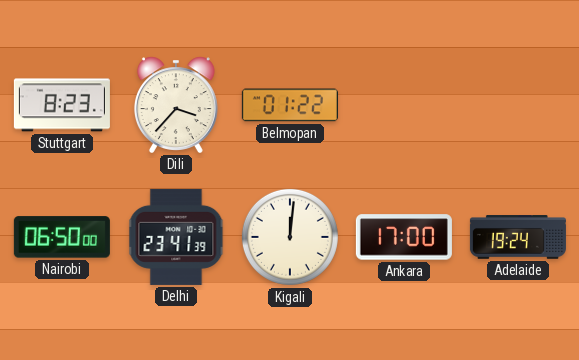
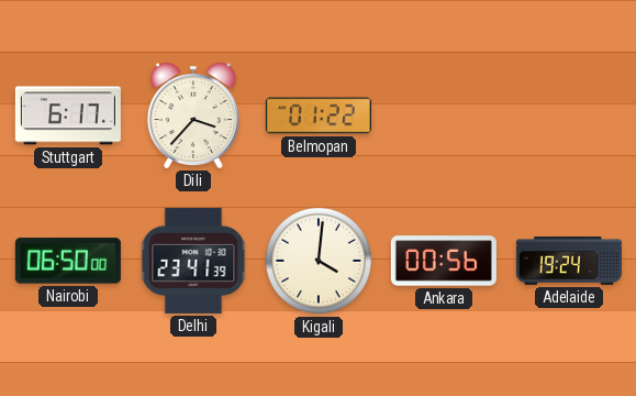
Stuttgart: 8:23 -> 6:17 (68, 116)
Kigali: 12:01 -> 4:01 (319, 261)
Ankara: 17:00 -> 00:56 (444, 261)
